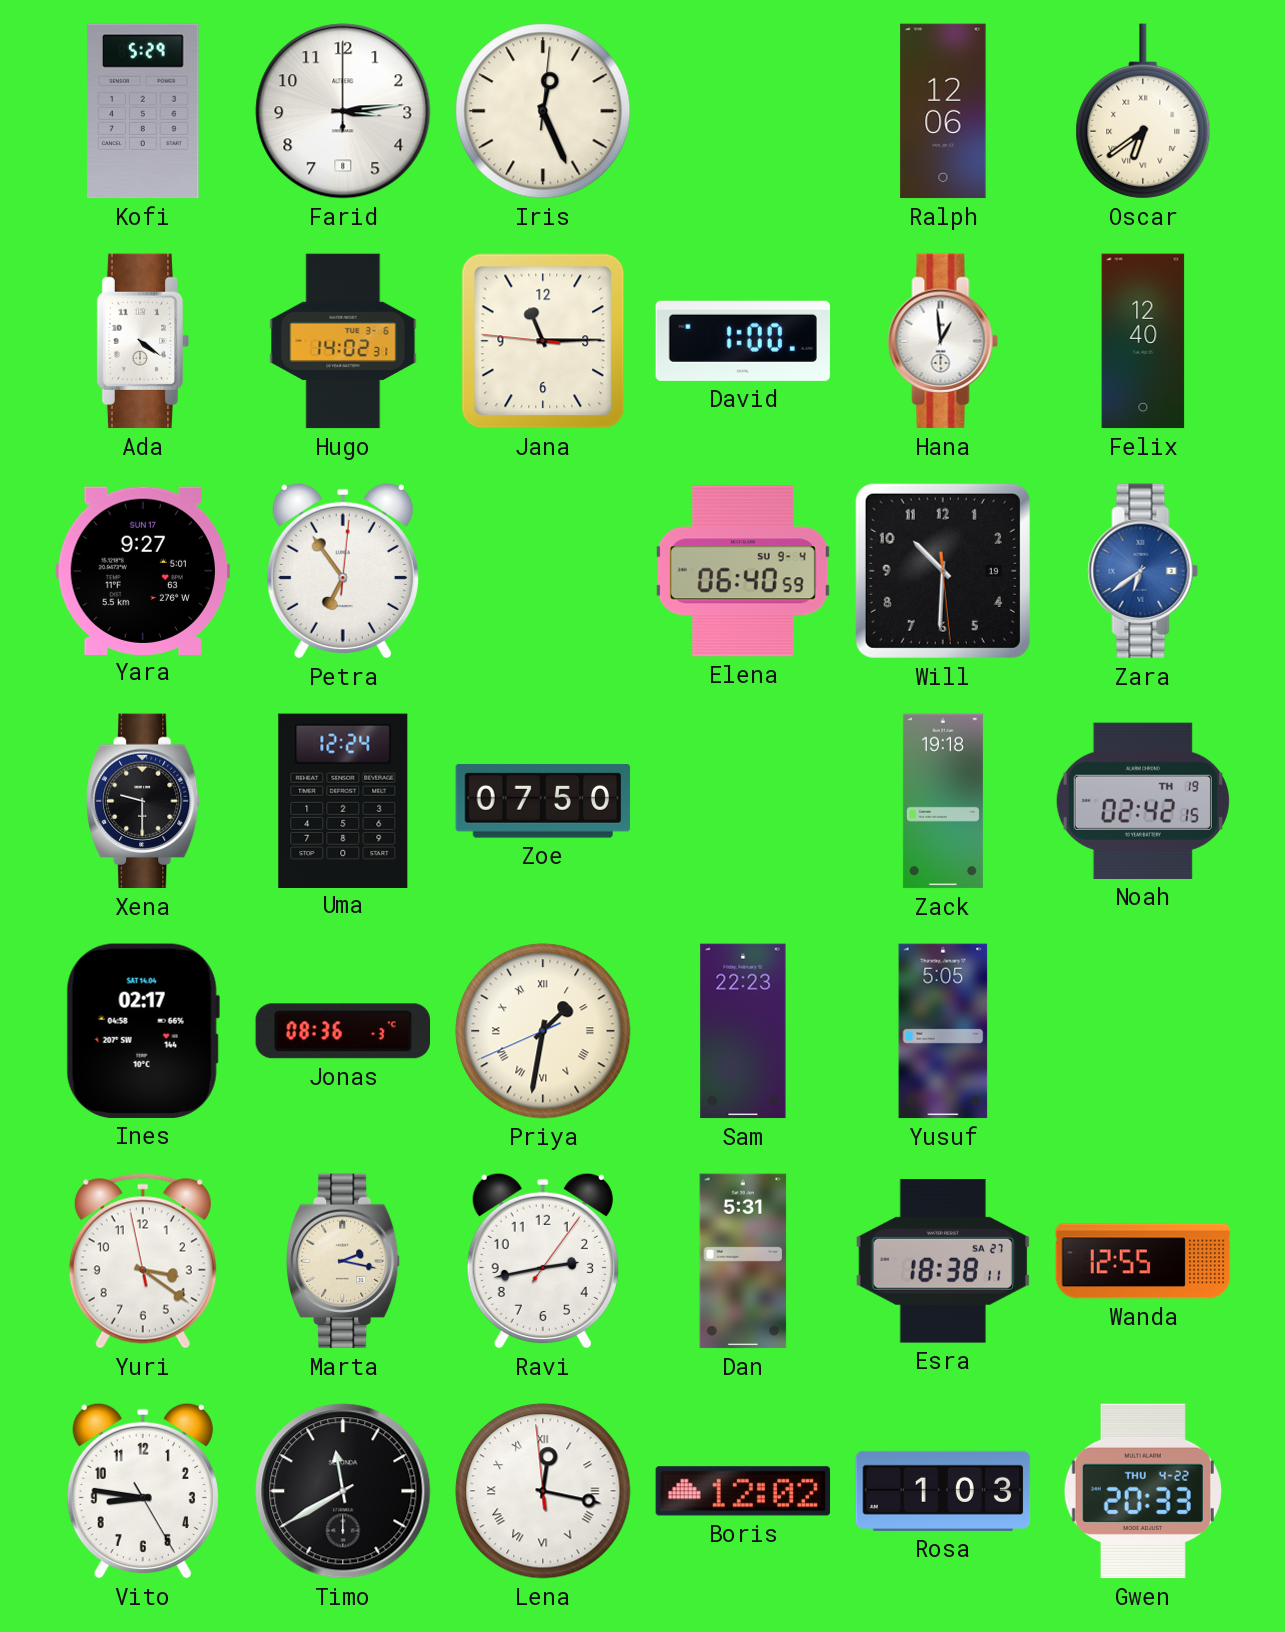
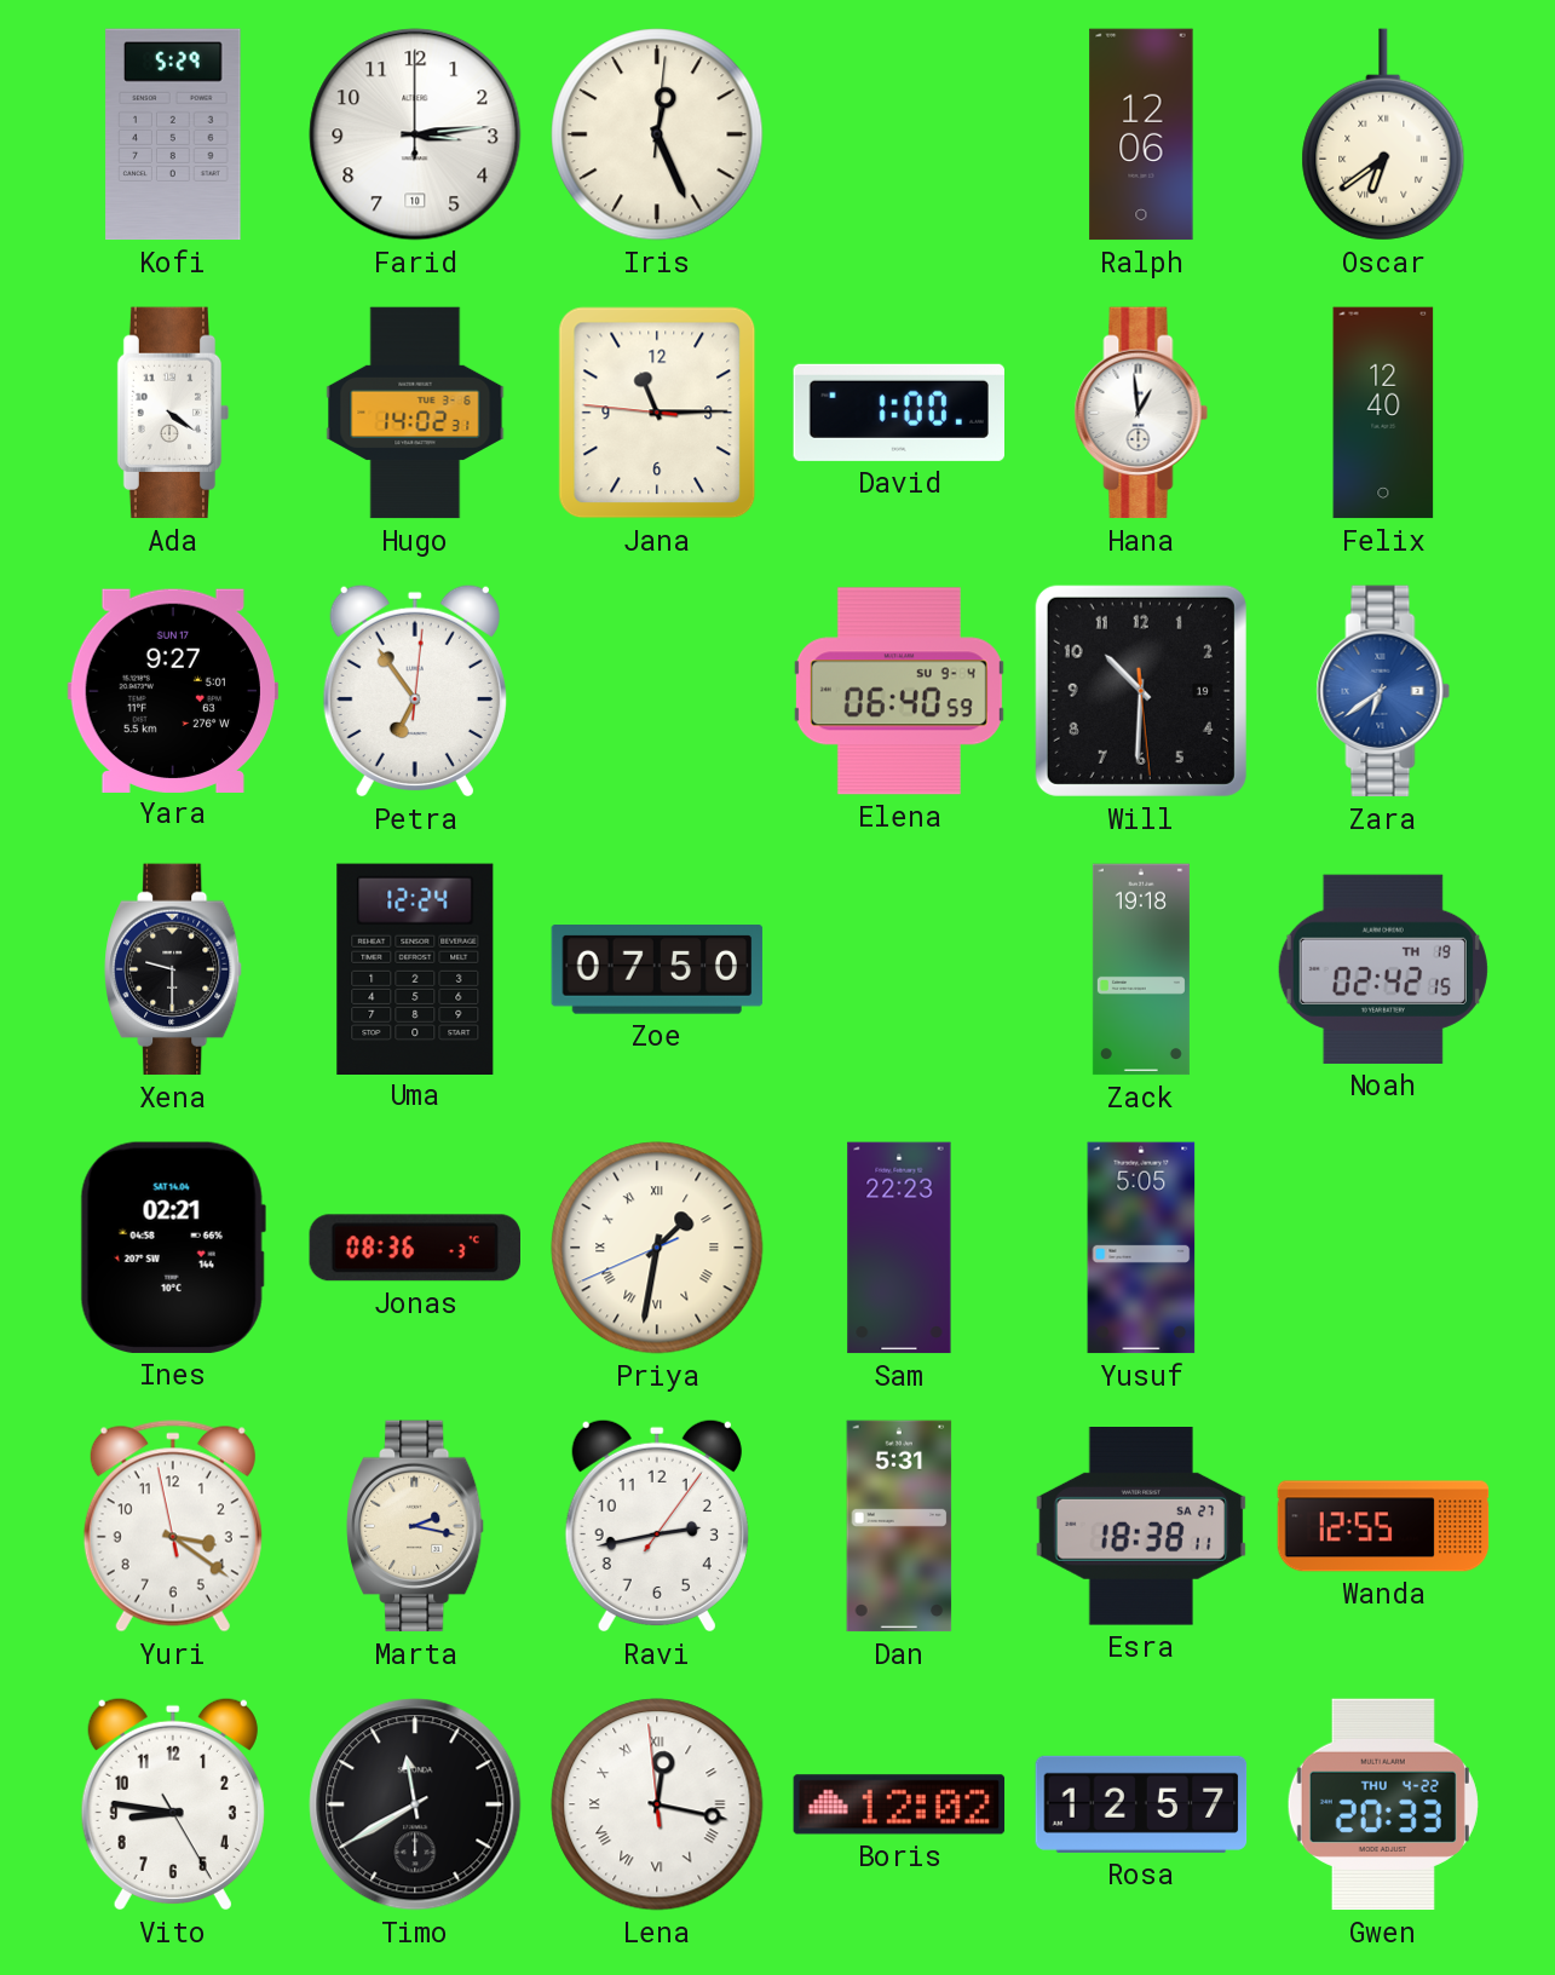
Farid date: 8 -> 10 (415, 134)
Ines: 02:17 -> 02:21 (173, 1248)
Rosa: 1:03 -> 12:57 (1141, 1804)
